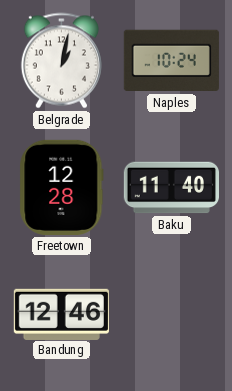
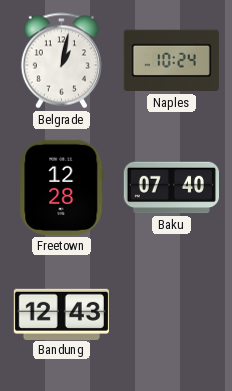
Baku: 11:40 -> 07:40 (171, 188)
Bandung: 12:46 -> 12:43 (61, 314)
